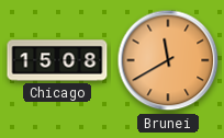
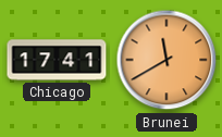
Chicago: 15:08 -> 17:41 (57, 60)
